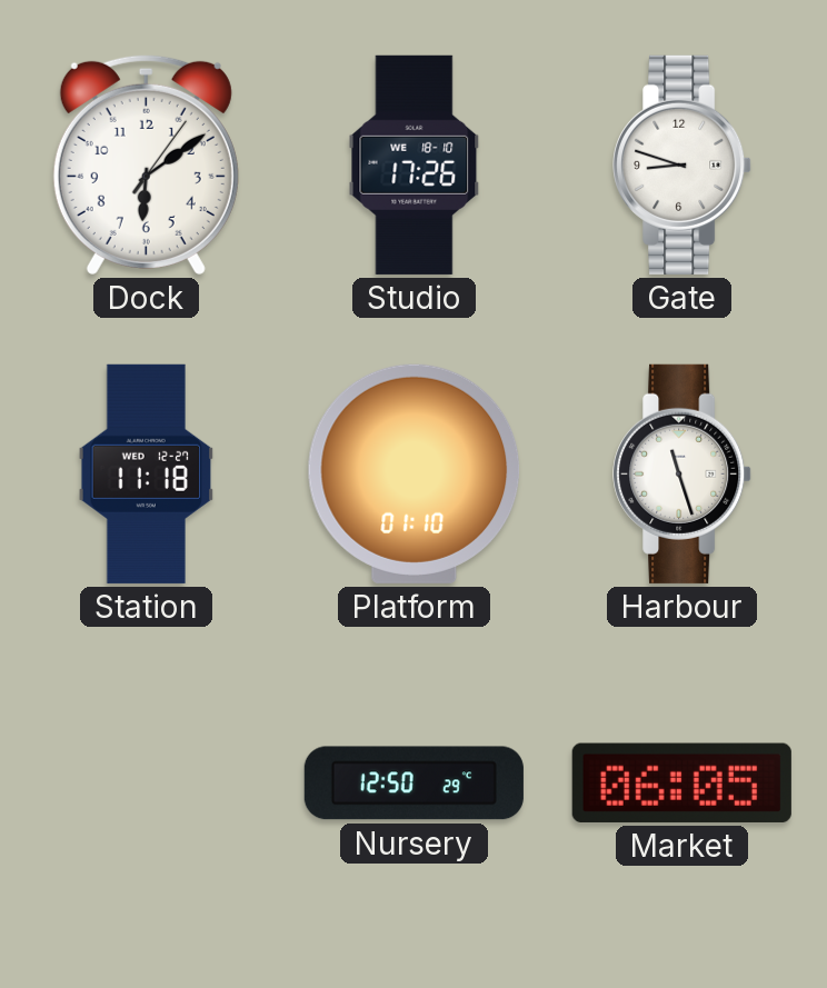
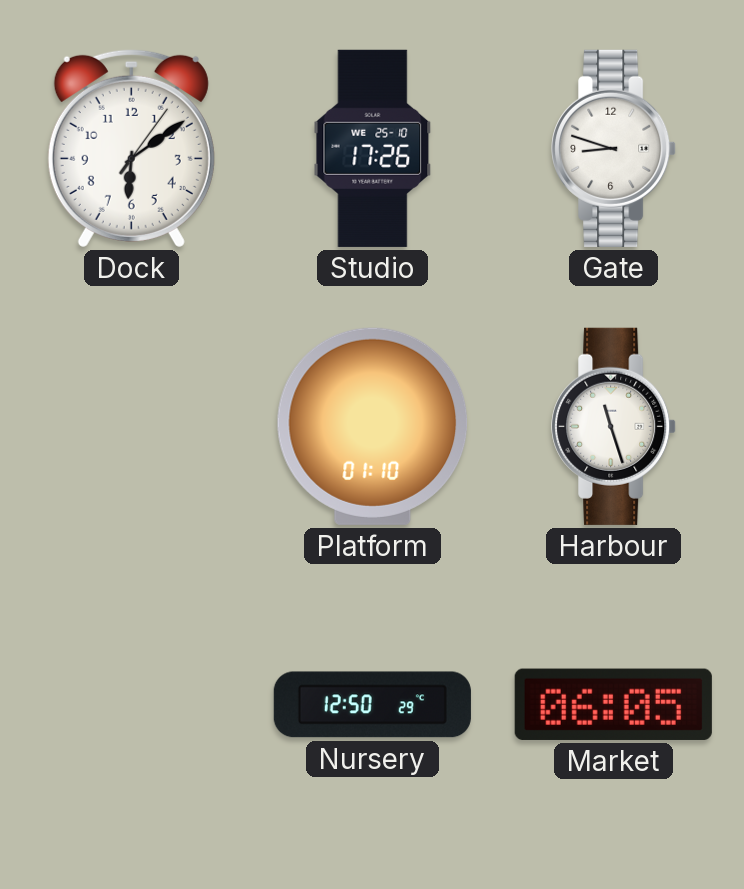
Studio date: WE 18-10 -> WE 25-10 (373, 148)
Station: 11:18 -> none (147, 473)
